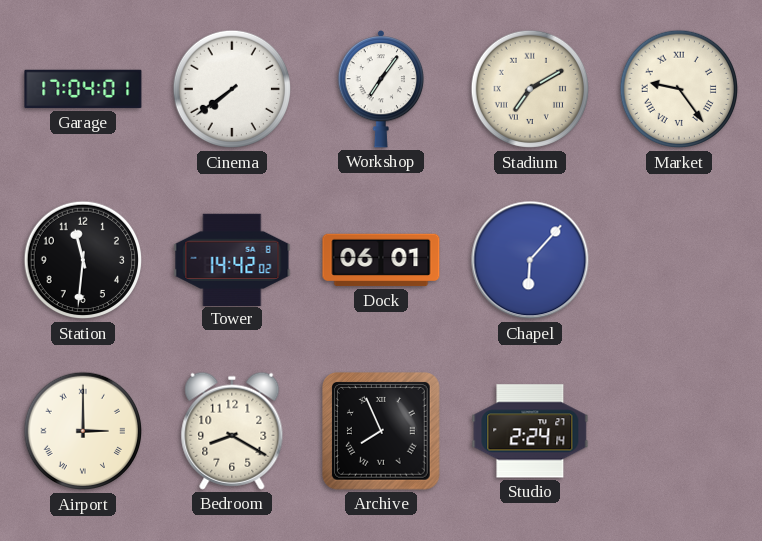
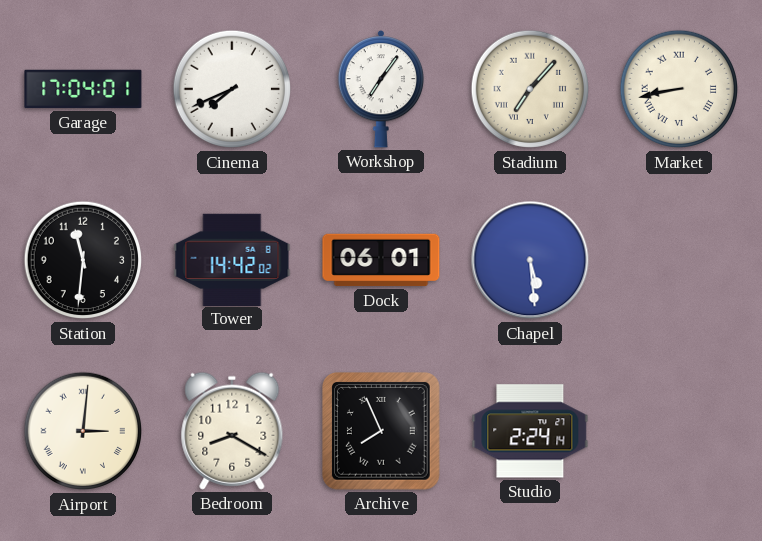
Cinema: 7:39 -> 7:41 (232, 89)
Stadium: 7:10 -> 7:07 (530, 89)
Market: 9:24 -> 8:43 (679, 89)
Chapel: 6:07 -> 5:29 (530, 260)
Airport: 3:00 -> 3:01 (83, 431)
